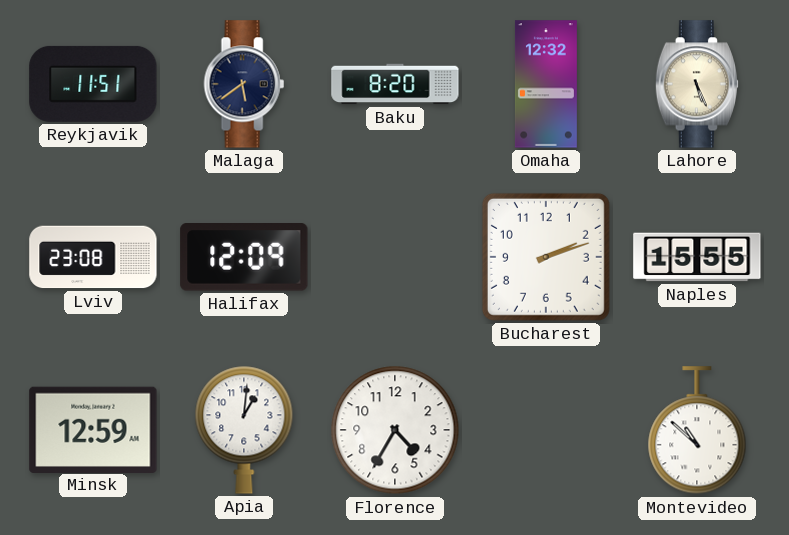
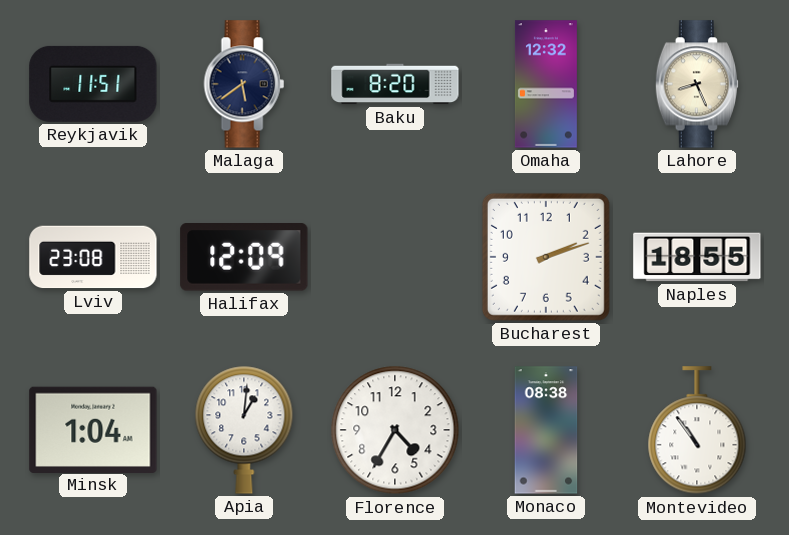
Lahore: 5:26 -> 8:26 (696, 84)
Naples: 15:55 -> 18:55 (697, 257)
Minsk: 12:59 -> 1:04 (93, 429)
Monaco: none -> 08:38 (546, 430)
Montevideo: 10:52 -> 10:54 (697, 431)
